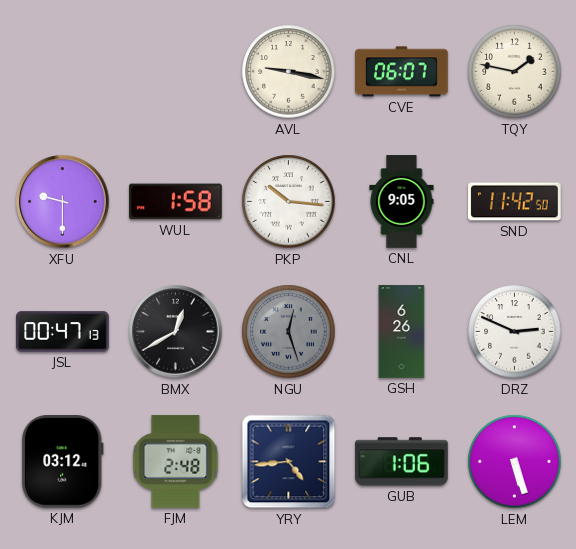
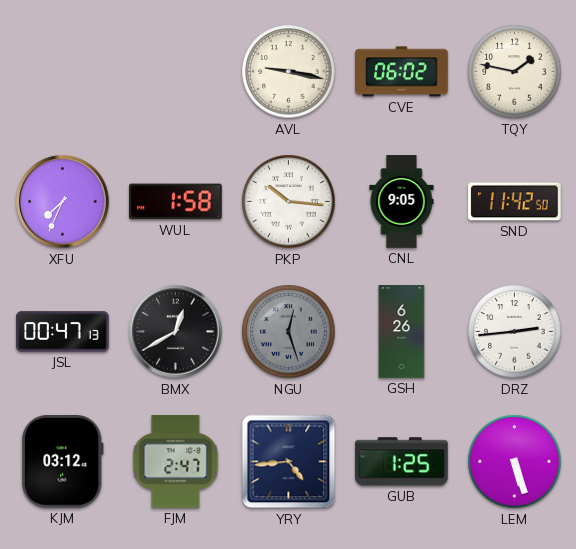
CVE: 06:07 -> 06:02 (402, 72)
XFU: 9:30 -> 7:34 (63, 202)
DRZ: 2:49 -> 2:44 (515, 332)
FJM: 2:48 -> 2:47 (176, 462)
GUB: 1:06 -> 1:25 (402, 462)
